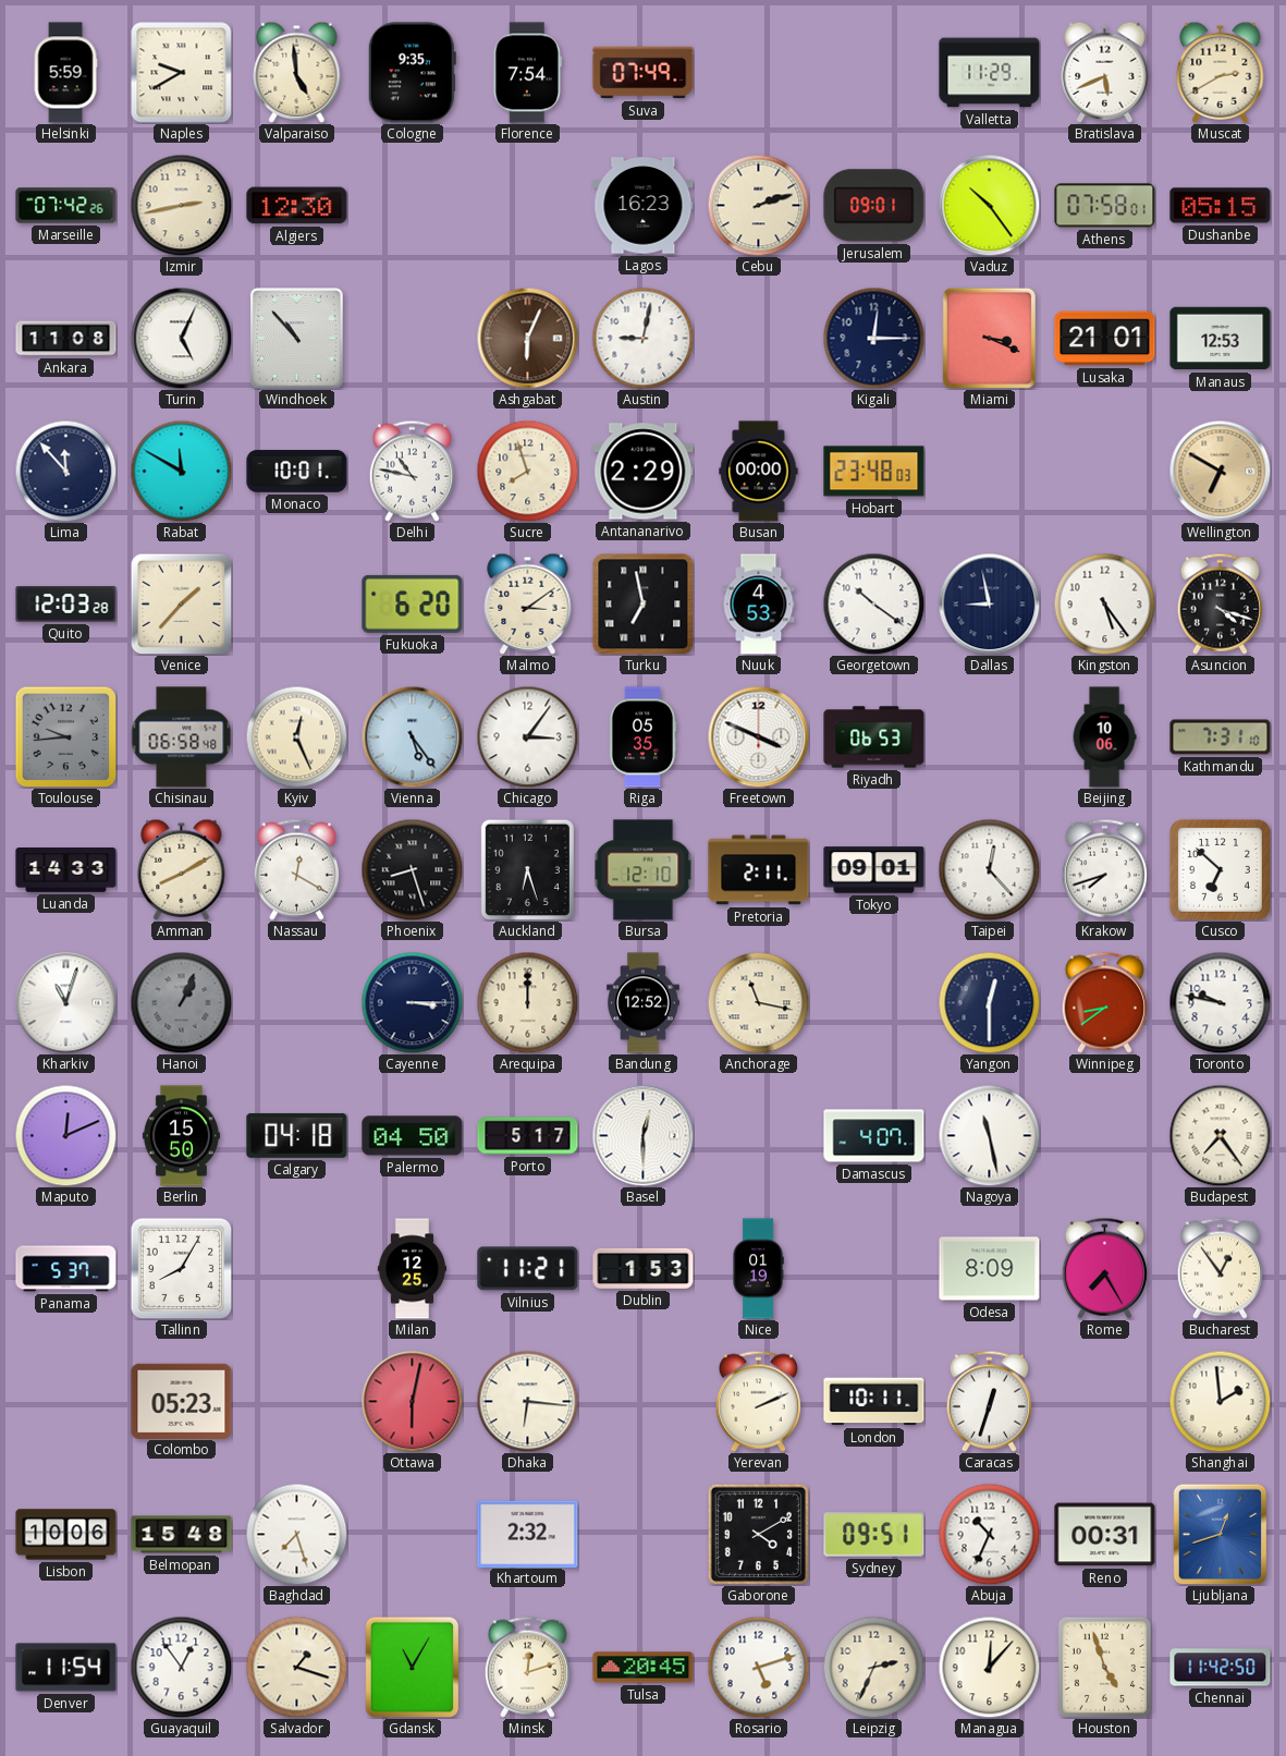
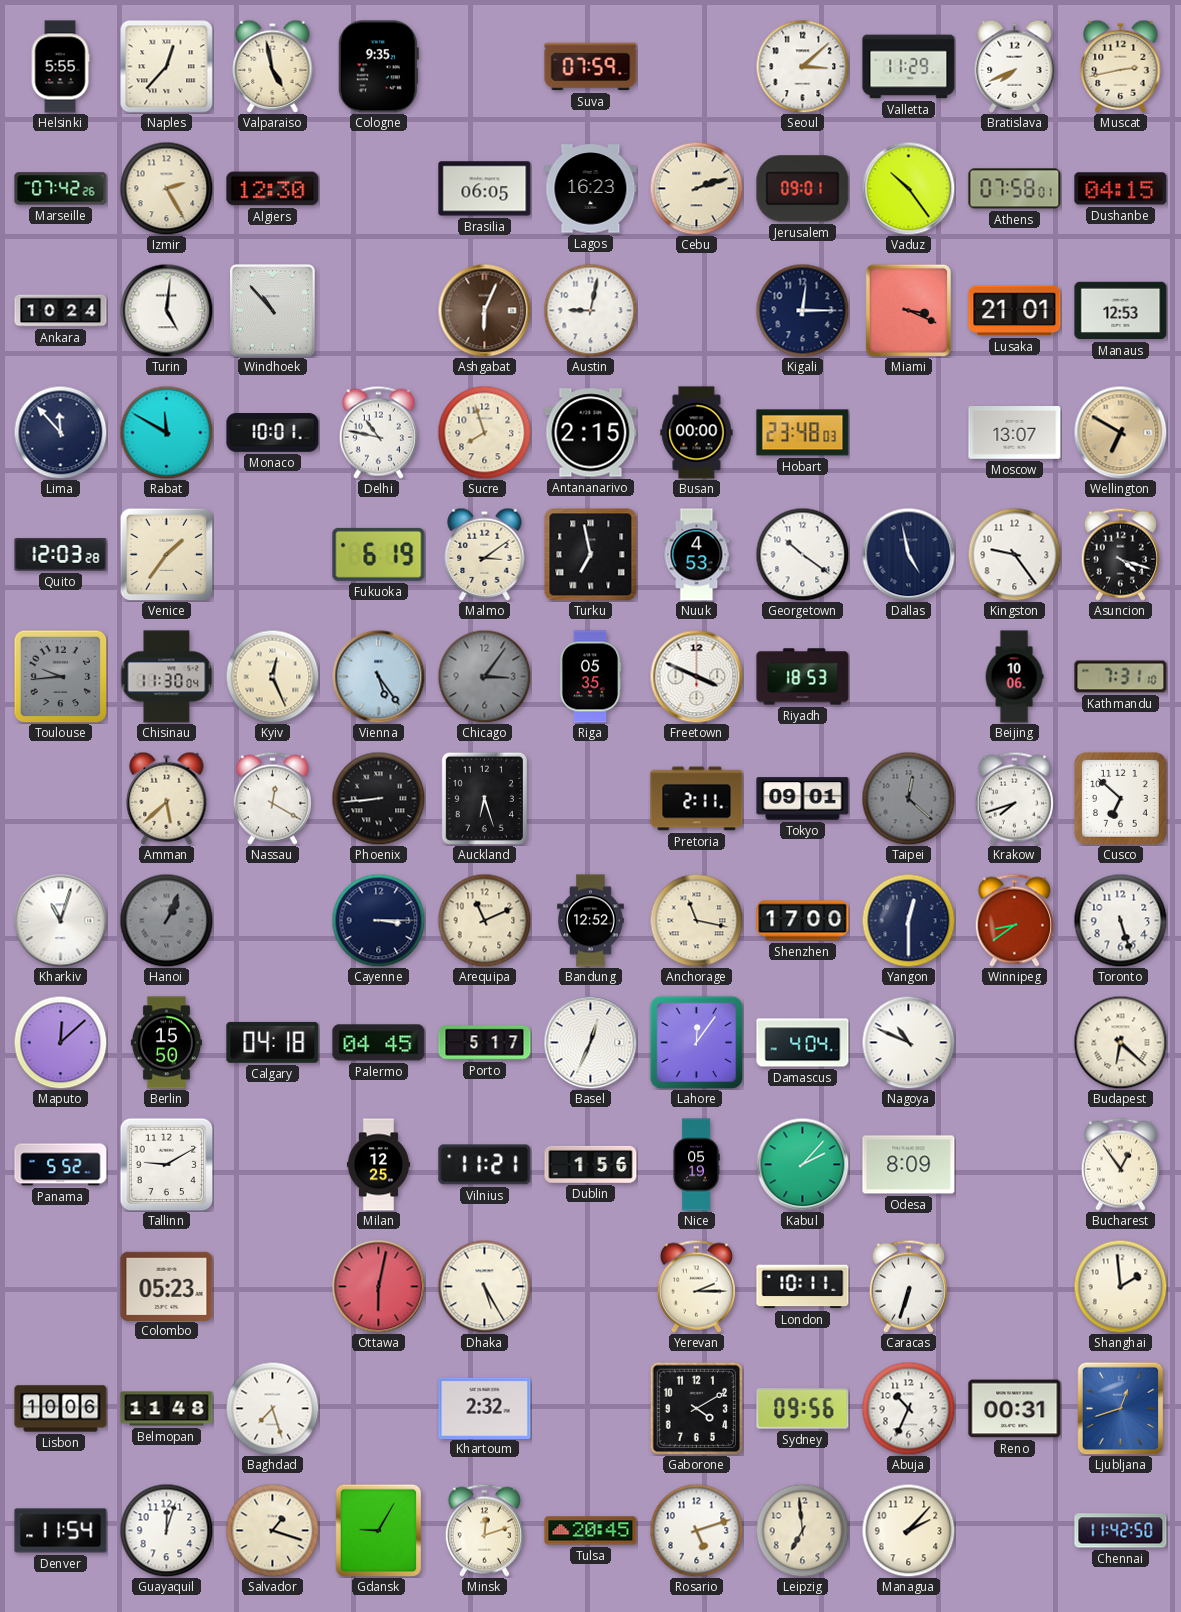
Helsinki: 5:59 -> 5:55 (60, 67)
Naples: 9:40 -> 12:37 (167, 67)
Valparaiso: 4:59 -> 4:58 (273, 66)
Florence: 7:54 -> none (528, 73)
Suva: 07:49 -> 07:59 (591, 67)
Seoul: none -> 3:08 (802, 66)
Bratislava: 5:41 -> 7:41 (1015, 66)
Muscat: 2:40 -> 2:43 (1121, 66)
Izmir: 2:43 -> 2:25 (166, 188)
Brasilia: none -> 06:05 (485, 189)
Dushanbe: 05:15 -> 04:15 (1121, 189)
Ankara: 11:08 -> 10:24 (61, 311)
Turin: 5:04 -> 5:01 (166, 310)
Antananarivo: 2:29 -> 2:15 (591, 433)
Moscow: none -> 13:07 (1015, 433)
Venice: 1:37 -> 1:36 (166, 554)
Fukuoka: 6:20 -> 6:19 (379, 554)
Dallas: 8:58 -> 4:58 (908, 554)
Kingston: 5:24 -> 9:24 (1014, 554)
Chisinau: 06:58 -> 11:30 (167, 677)
Chicago dial: white -> grey (484, 676)
Riyadh: 06:53 -> 18:53 (803, 677)
Luanda: 14:33 -> none (66, 870)
Amman: 8:10 -> 5:38 (167, 798)
Phoenix: 8:27 -> 8:44 (378, 798)
Bursa: 12:10 -> none (644, 870)
Taipei: 12:23 -> 12:22 (908, 798)
Taipei dial: white -> grey (908, 798)
Arequipa: 12:00 -> 11:11 (484, 920)
Shenzhen: none -> 17:00 (803, 921)
Toronto: 9:47 -> 5:27 (1120, 920)
Maputo: 12:11 -> 12:08 (60, 1042)
Palermo: 04:50 -> 04:45 (379, 1043)
Basel: 12:30 -> 12:34 (590, 1042)
Lahore: none -> 12:06 (696, 1042)
Damascus: 4:07 -> 4:04 (803, 1043)
Nagoya: 11:28 -> 10:49 (908, 1042)
Budapest: 7:24 -> 6:22 (1120, 1042)
Panama: 5:37 -> 5:52 (61, 1165)
Tallinn: 8:05 -> 9:10 (166, 1164)
Dublin: 1:53 -> 1:56 (591, 1164)
Nice: 01:19 -> 05:19 (696, 1165)
Kabul: none -> 2:07 (802, 1164)
Rome: 7:25 -> none (1104, 1268)
Dhaka: 6:16 -> 5:25 (484, 1286)
Yerevan: 2:11 -> 2:15 (696, 1286)
Caracas: 12:33 -> 6:33 (908, 1286)
Belmopan: 15:48 -> 11:48 (167, 1409)
Sydney: 09:51 -> 09:56 (803, 1409)
Guayaquil: 12:54 -> 12:03 (166, 1530)
Gdansk: 11:05 -> 9:05 (379, 1530)
Leipzig: 2:34 -> 6:59 (802, 1530)
Managua: 12:07 -> 2:07 (908, 1530)
Houston: 4:57 -> none (1104, 1667)
